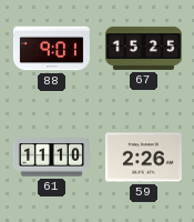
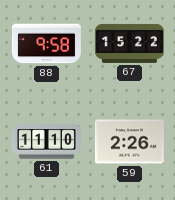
88: 9:01 -> 9:58 (46, 44)
67: 15:25 -> 15:22 (129, 43)
